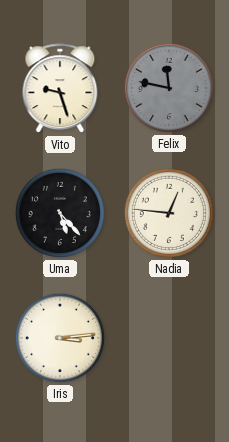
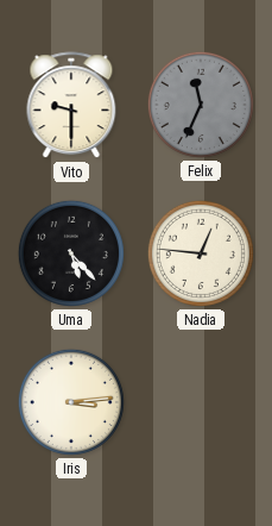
Vito: 9:27 -> 9:30 (71, 106)
Felix: 11:47 -> 11:34 (201, 105)
